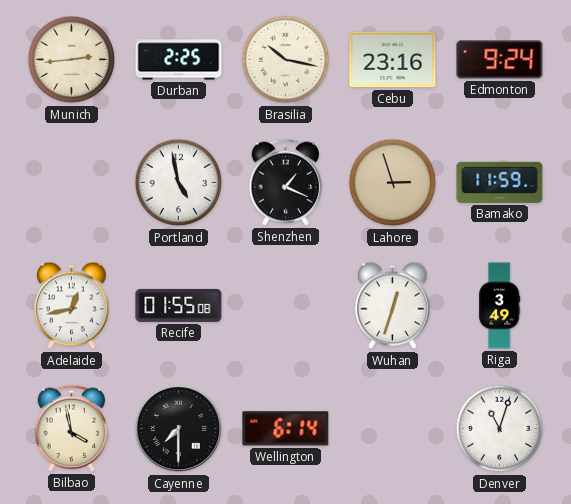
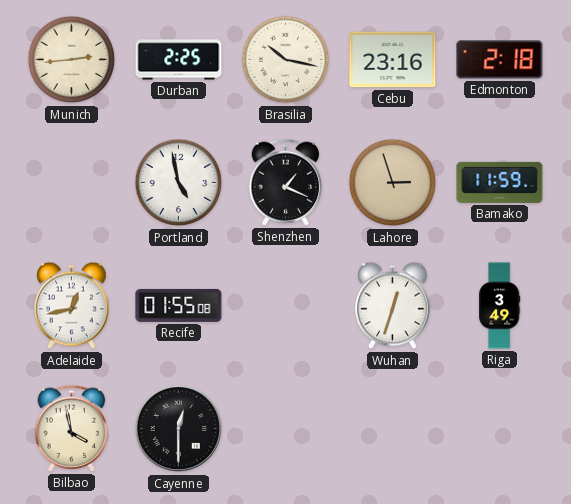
Edmonton: 9:24 -> 2:18 (500, 60)
Cayenne: 7:30 -> 12:30 (179, 429)
Wellington: 6:14 -> none (286, 429)
Denver: 11:03 -> none (500, 429)
